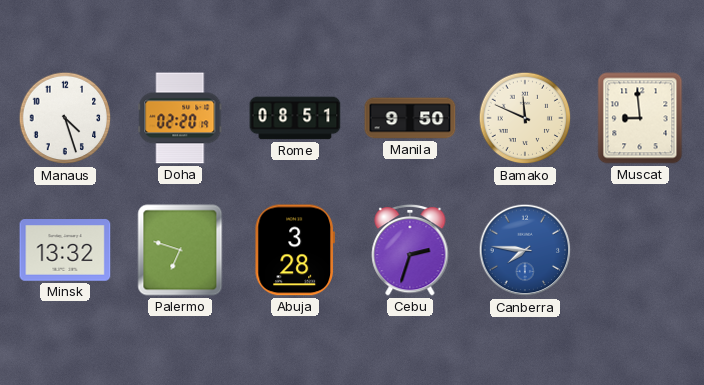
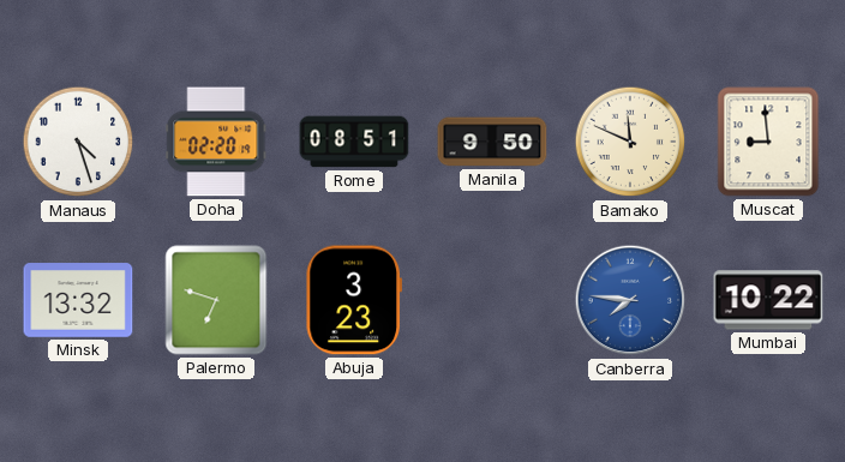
Abuja: 3:28 -> 3:23 (353, 300)
Cebu: 2:33 -> none (410, 250)
Mumbai: none -> 10:22 (768, 300)
